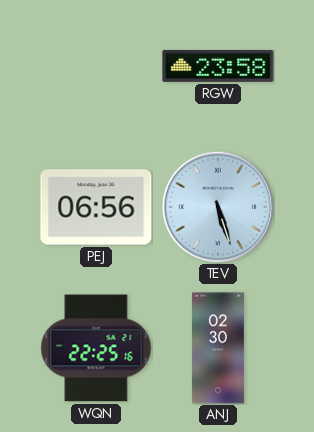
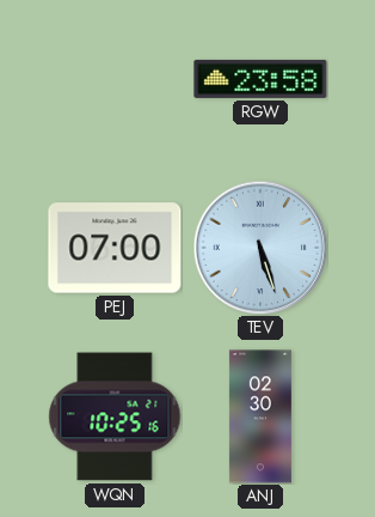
PEJ: 06:56 -> 07:00 (115, 248)
WQN: 22:25 -> 10:25 (115, 416)
